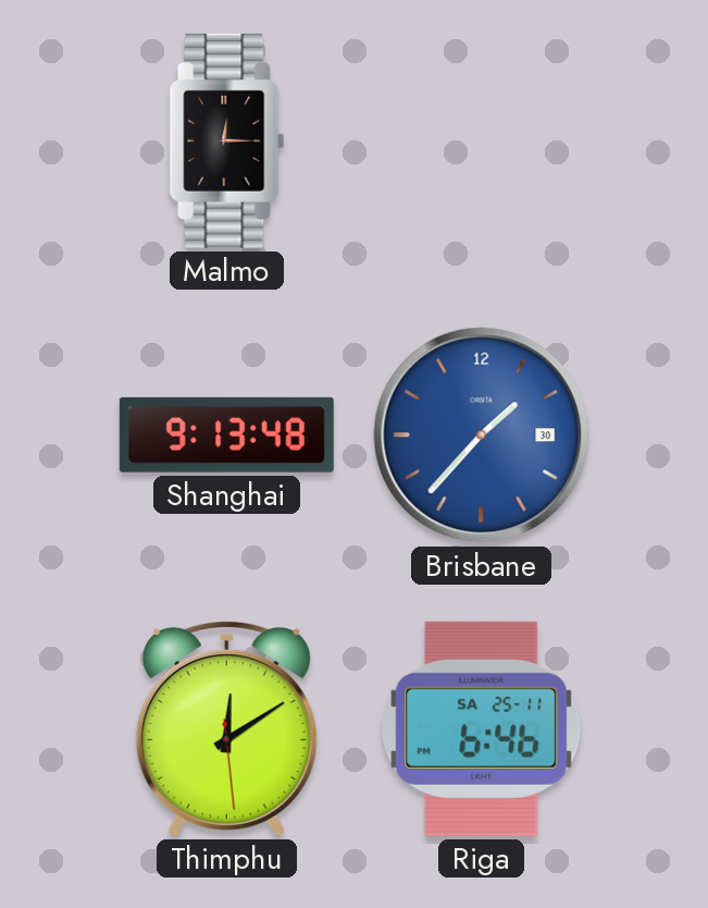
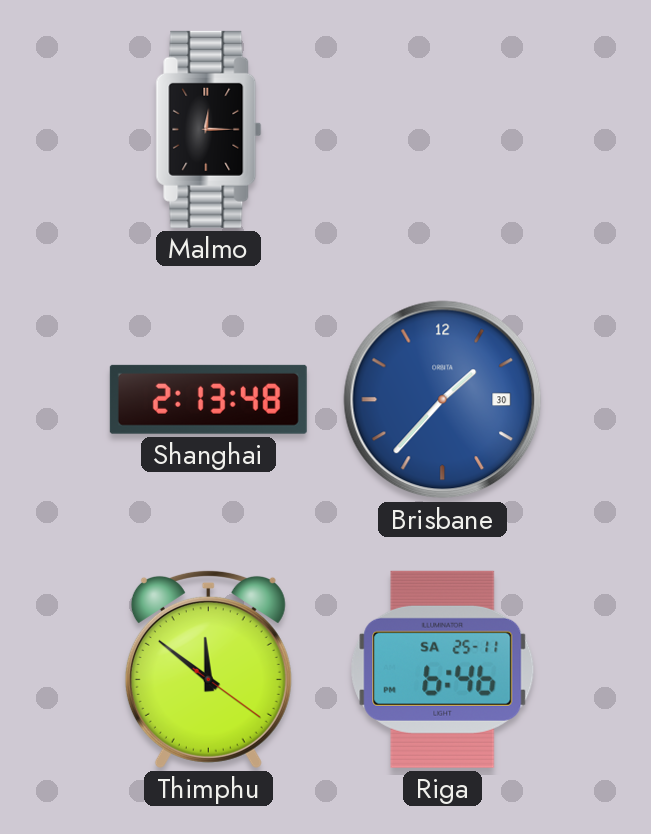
Shanghai: 9:13 -> 2:13 (208, 399)
Thimphu: 12:09 -> 11:51 (208, 669)
